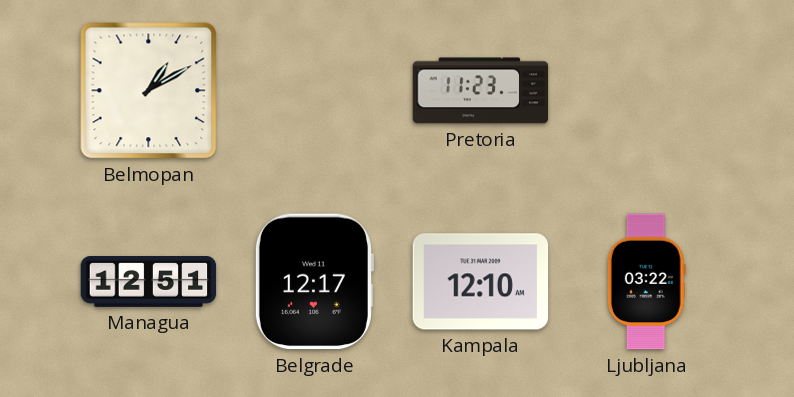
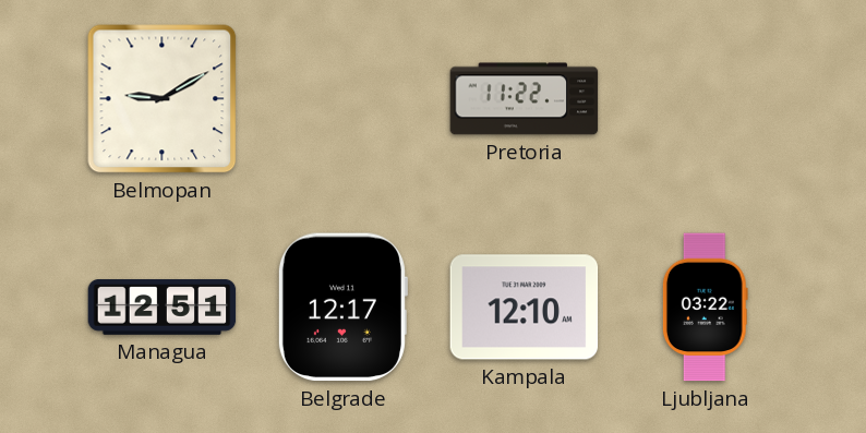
Belmopan: 1:10 -> 9:10 (163, 99)
Pretoria: 11:23 -> 11:22 (525, 99)
